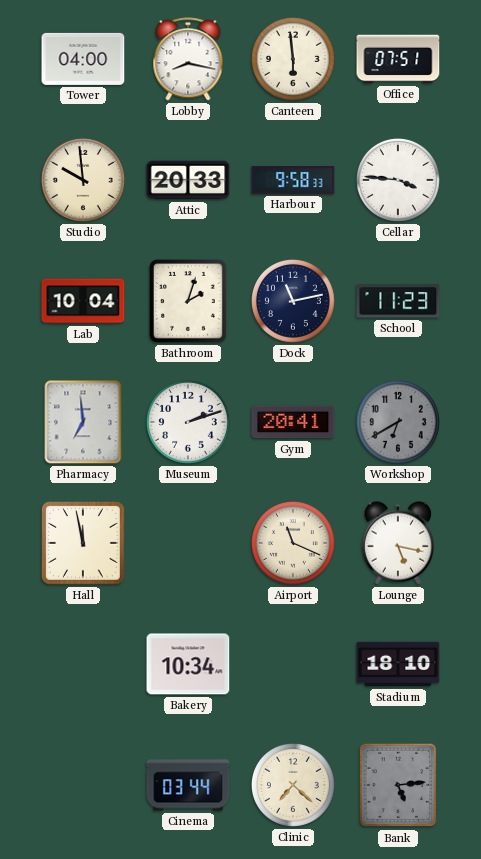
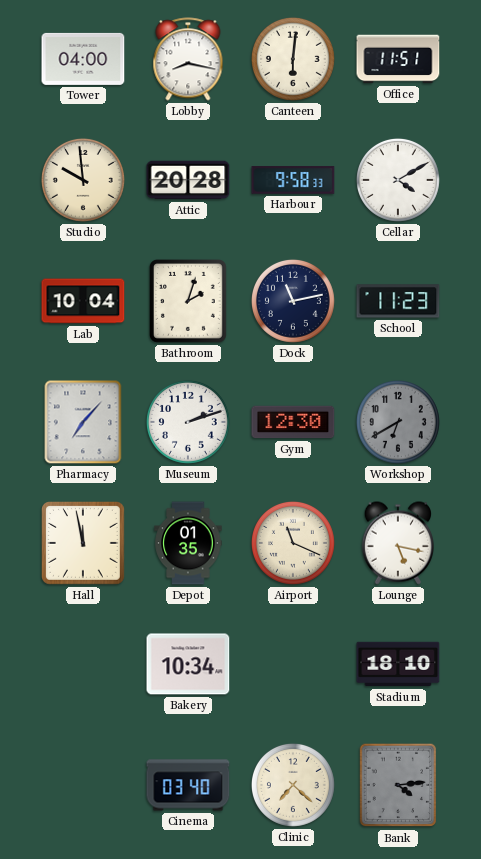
Canteen: 5:59 -> 6:01 (293, 59)
Office: 07:51 -> 11:51 (398, 59)
Attic: 20:33 -> 20:28 (188, 180)
Cellar: 3:46 -> 4:10 (398, 180)
Pharmacy: 6:59 -> 7:07 (83, 422)
Gym: 20:41 -> 12:30 (293, 422)
Depot: none -> 01:35 (188, 543)
Cinema: 03:44 -> 03:40 (188, 785)
Bank: 5:14 -> 4:14 (398, 785)
